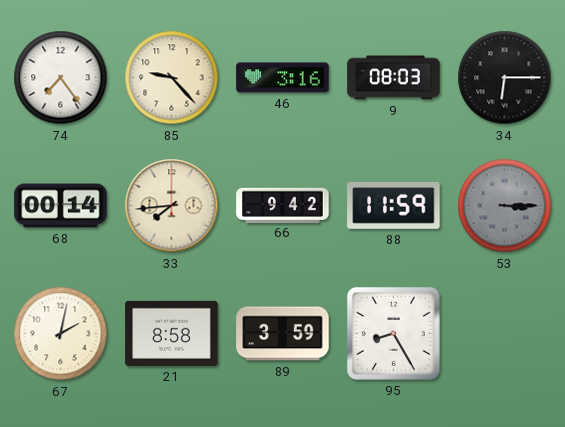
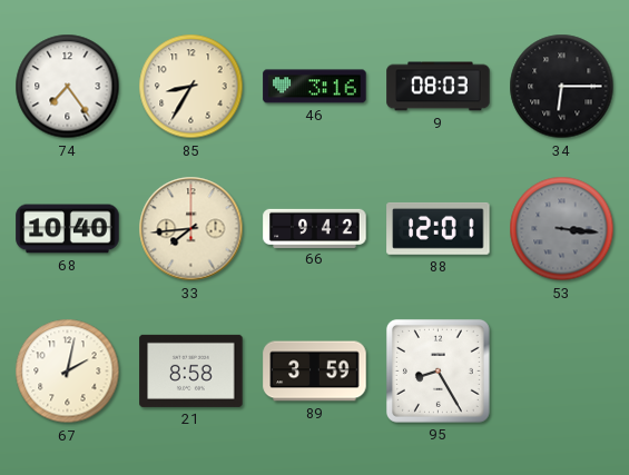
85: 9:23 -> 8:35 (191, 87)
68: 00:14 -> 10:40 (68, 229)
88: 11:59 -> 12:01 (439, 228)
53: 3:15 -> 3:16 (562, 229)
